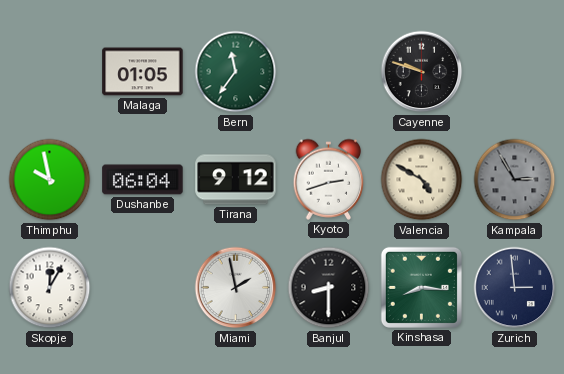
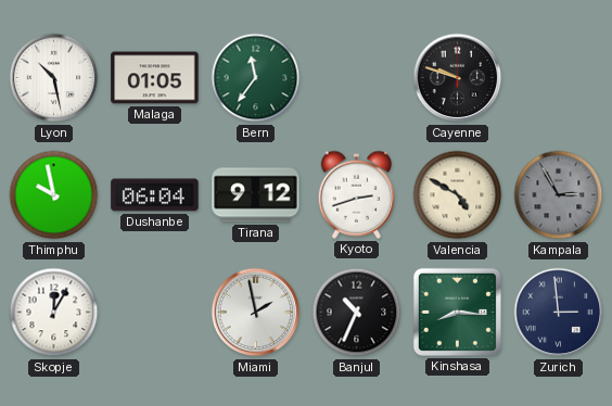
Lyon: none -> 10:28 (54, 78)
Banjul: 8:30 -> 10:34 (357, 313)
